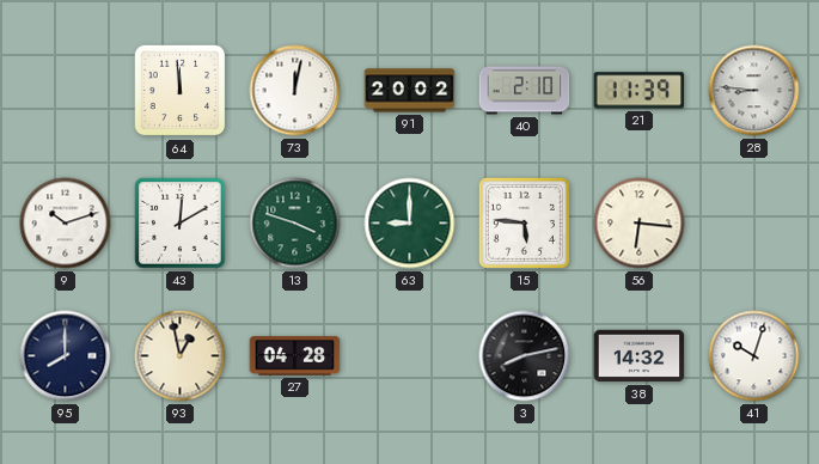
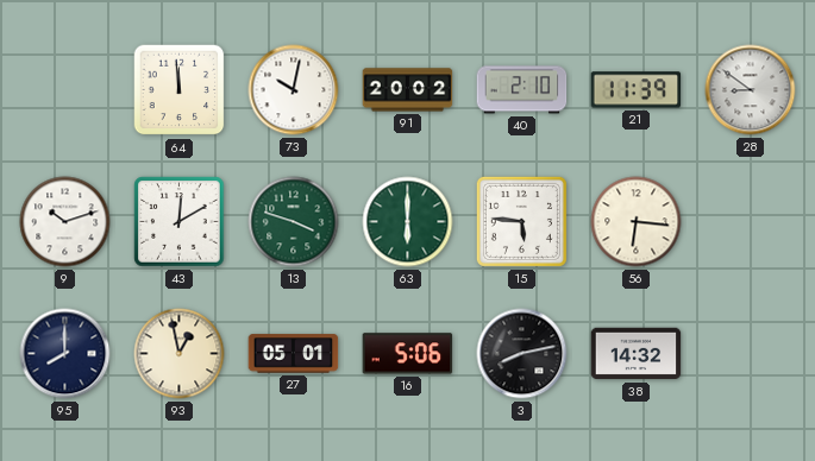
73: 12:02 -> 10:02 (294, 90)
28: 8:46 -> 8:51 (751, 90)
63: 9:00 -> 6:00 (408, 222)
27: 04:28 -> 05:01 (294, 354)
16: none -> 5:06 (408, 354)
41: 10:03 -> none (754, 356)
